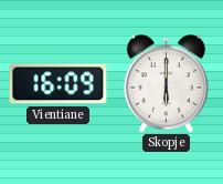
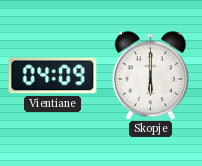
Vientiane: 16:09 -> 04:09 (53, 76)
